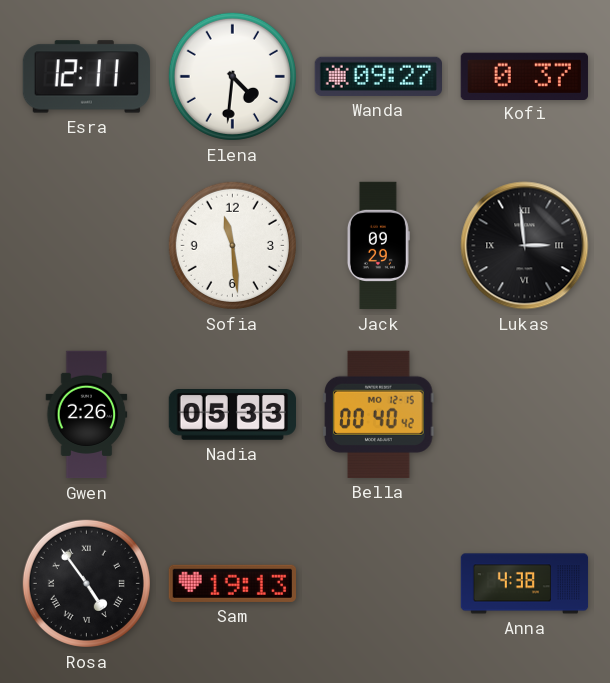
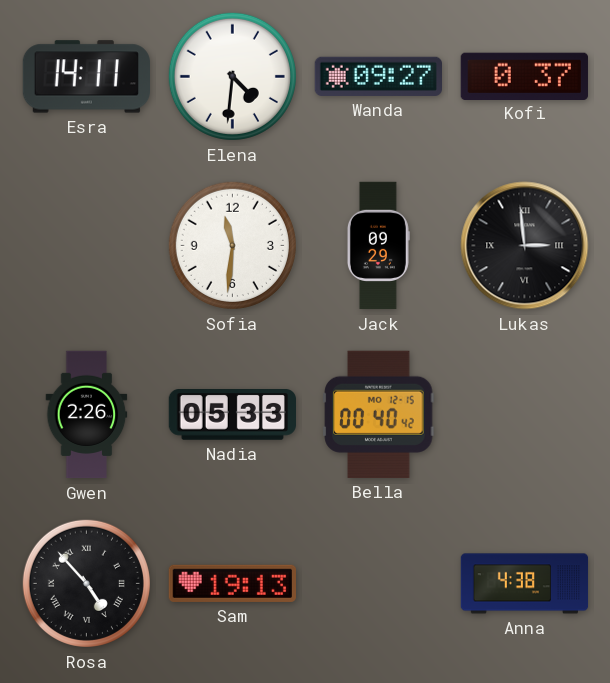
Esra: 12:11 -> 14:11 (86, 77)
Sofia: 11:29 -> 11:31 (232, 245)
Rosa: 4:54 -> 4:53 (86, 583)
